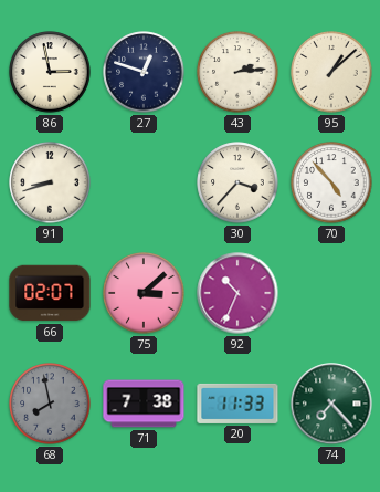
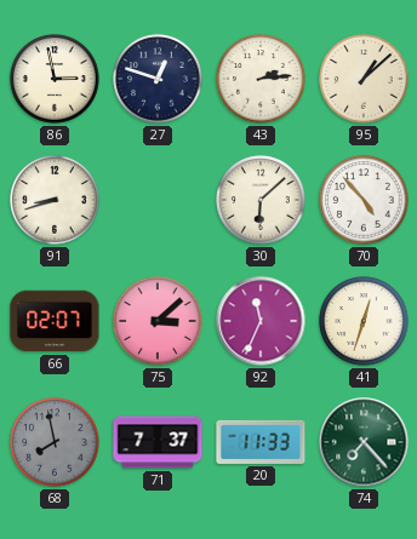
30: 3:37 -> 6:08 (261, 200)
92: 10:34 -> 11:34 (261, 321)
41: none -> 12:33 (364, 321)
71: 7:38 -> 7:37 (158, 442)
